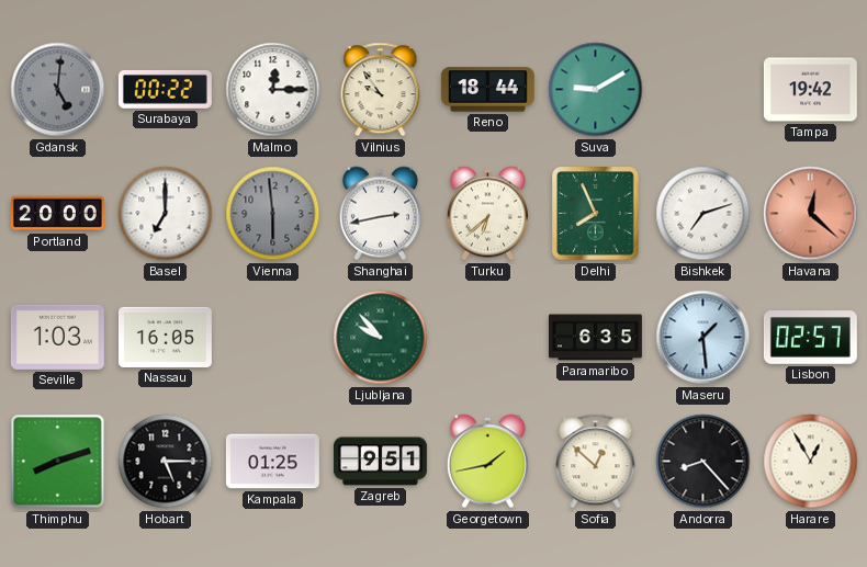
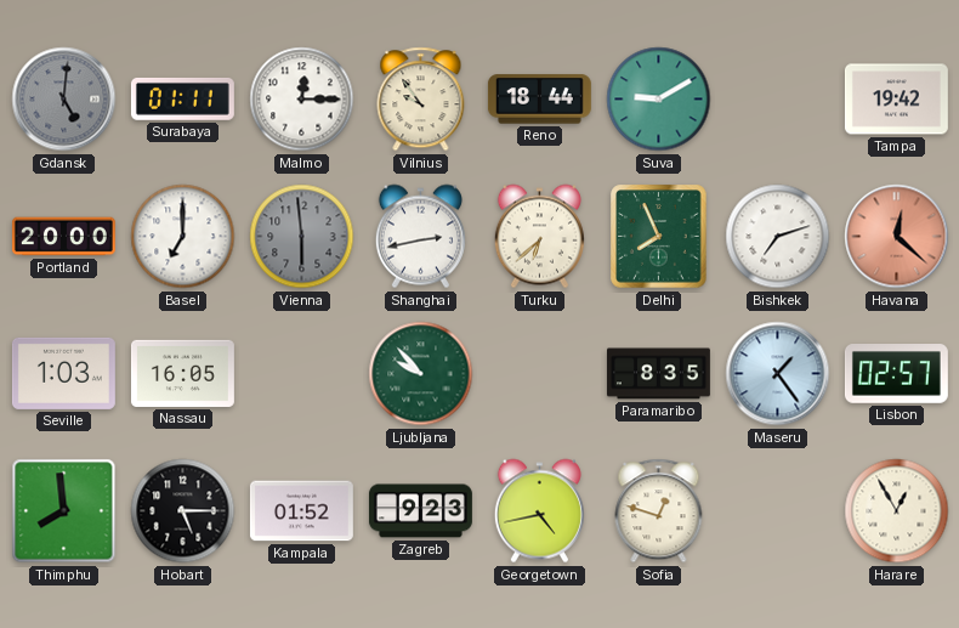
Surabaya: 00:22 -> 01:11 (182, 98)
Paramaribo: 6:35 -> 8:35 (658, 374)
Maseru: 1:29 -> 1:24 (778, 374)
Thimphu: 8:12 -> 7:59 (64, 511)
Kampala: 01:25 -> 01:52 (301, 511)
Zagreb: 9:51 -> 9:23 (420, 511)
Georgetown: 1:43 -> 4:43 (539, 511)
Sofia: 12:52 -> 12:48 (659, 511)
Andorra: 8:23 -> none (703, 462)
